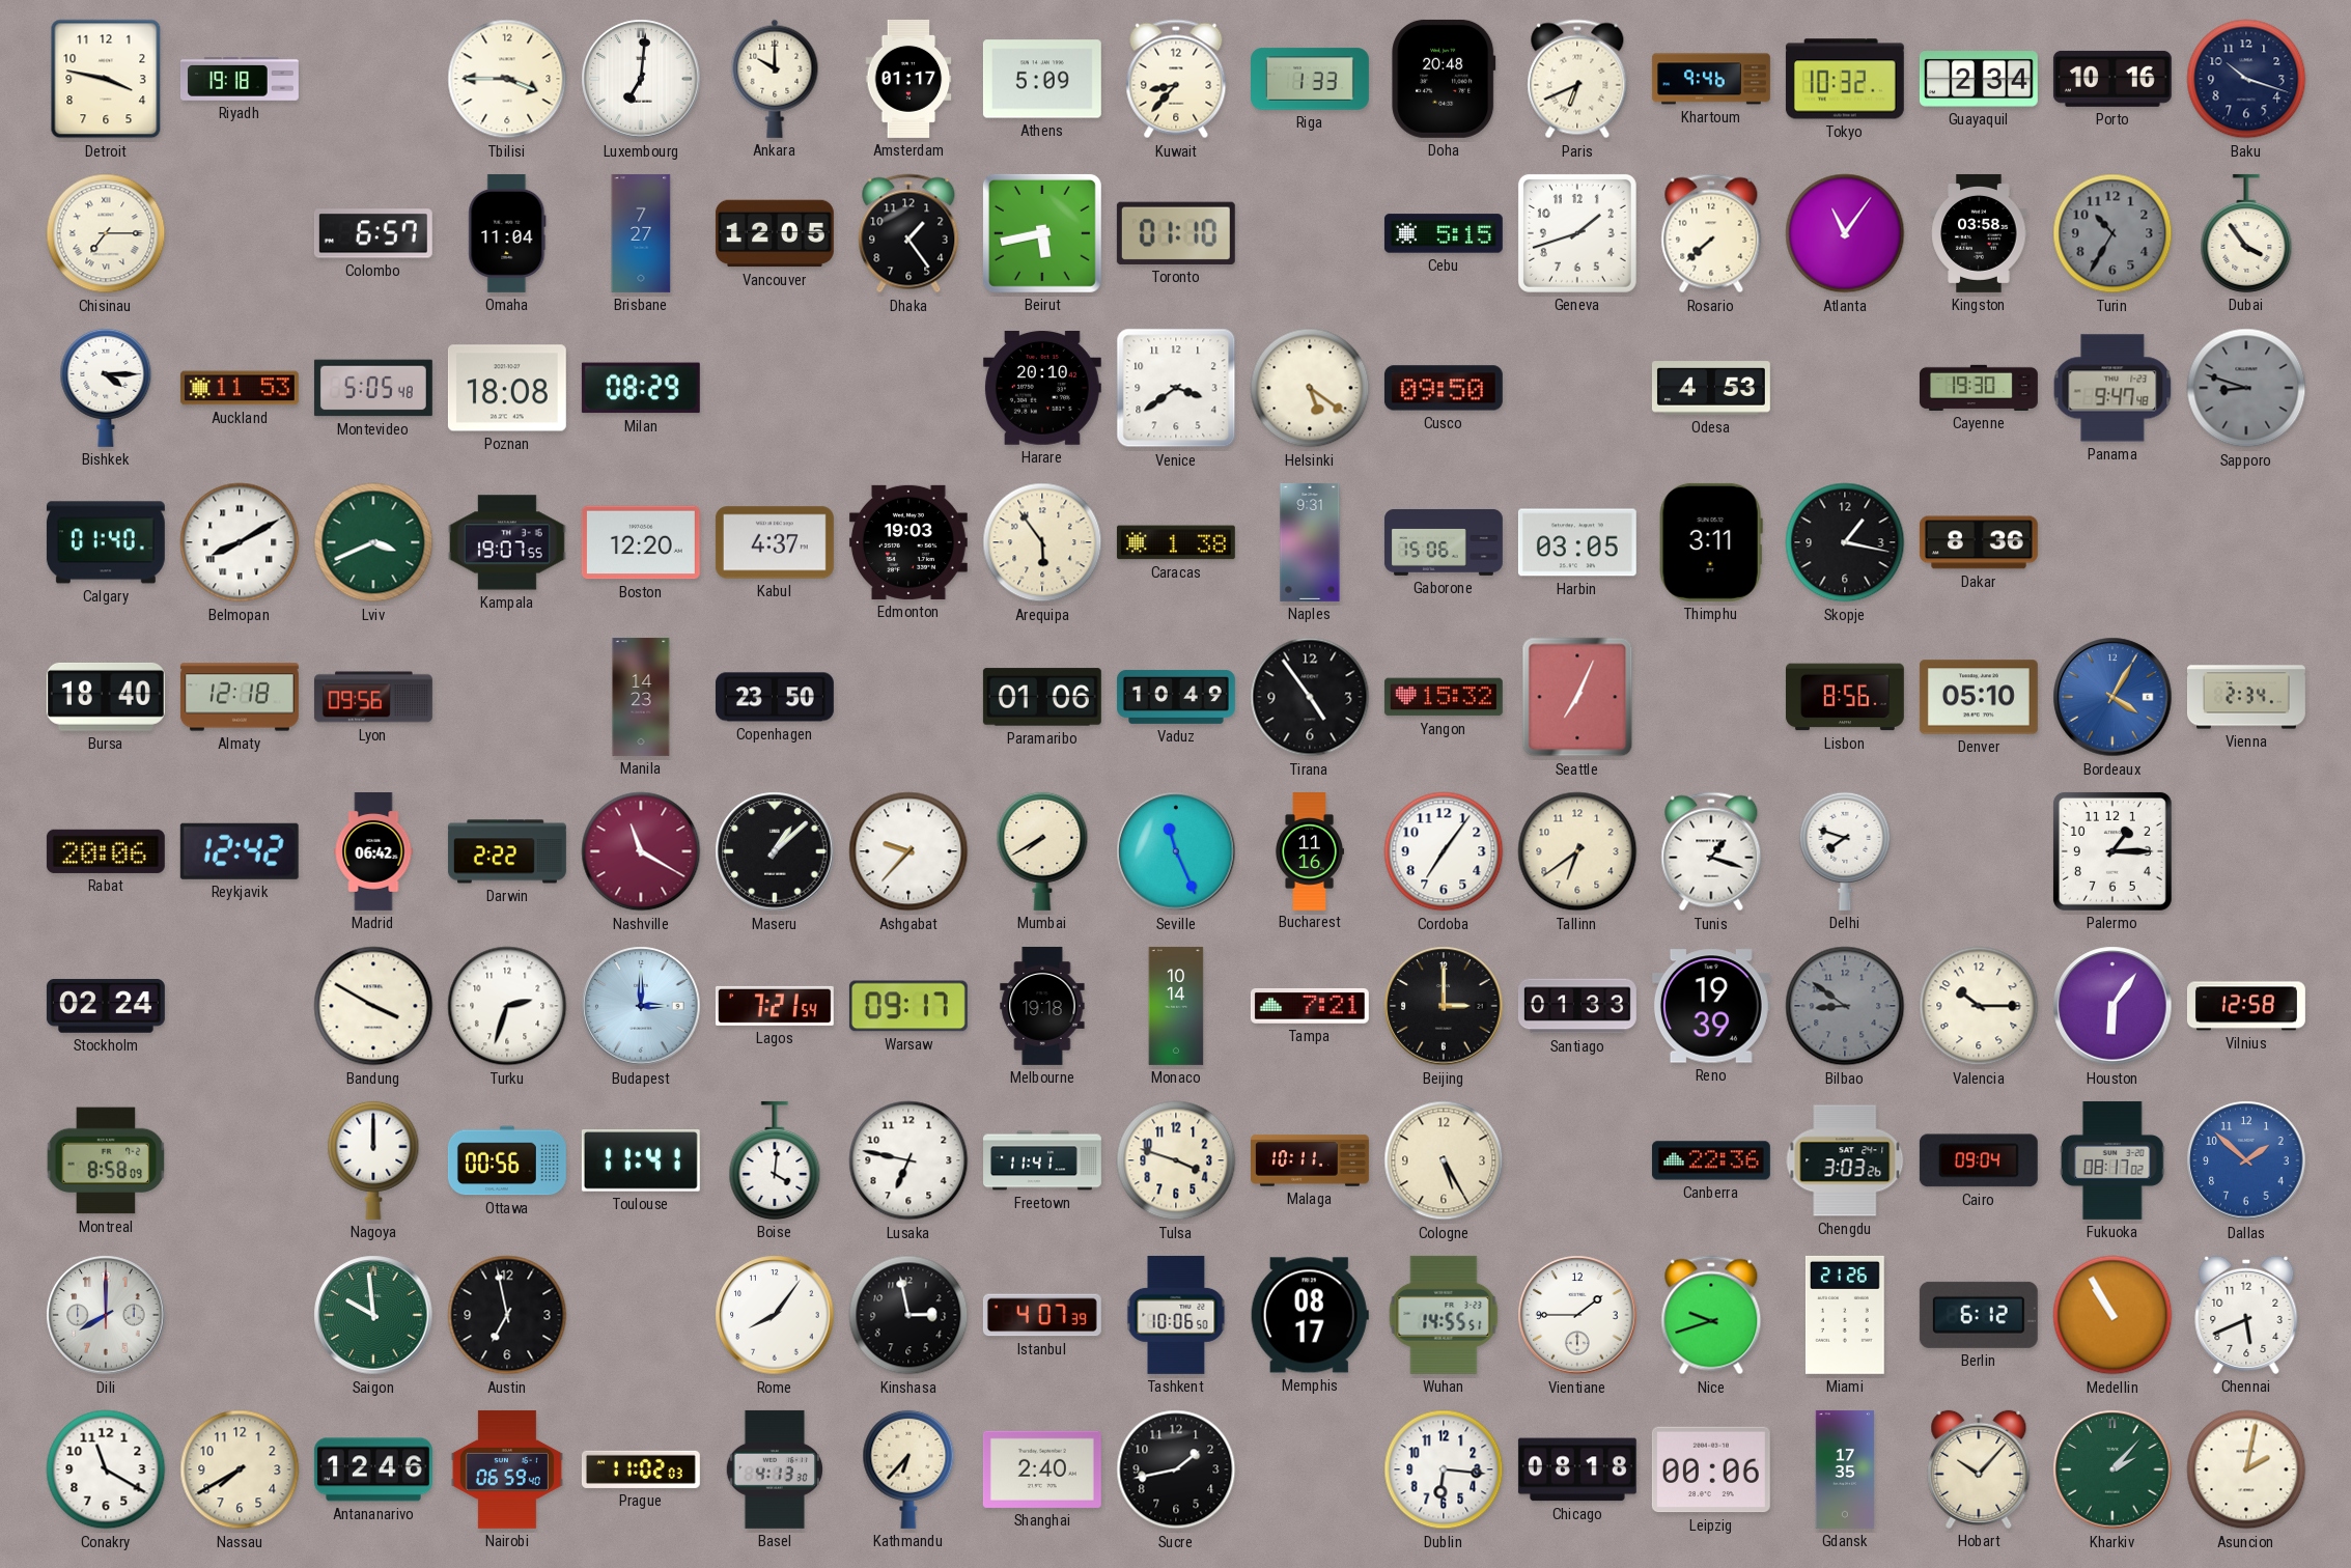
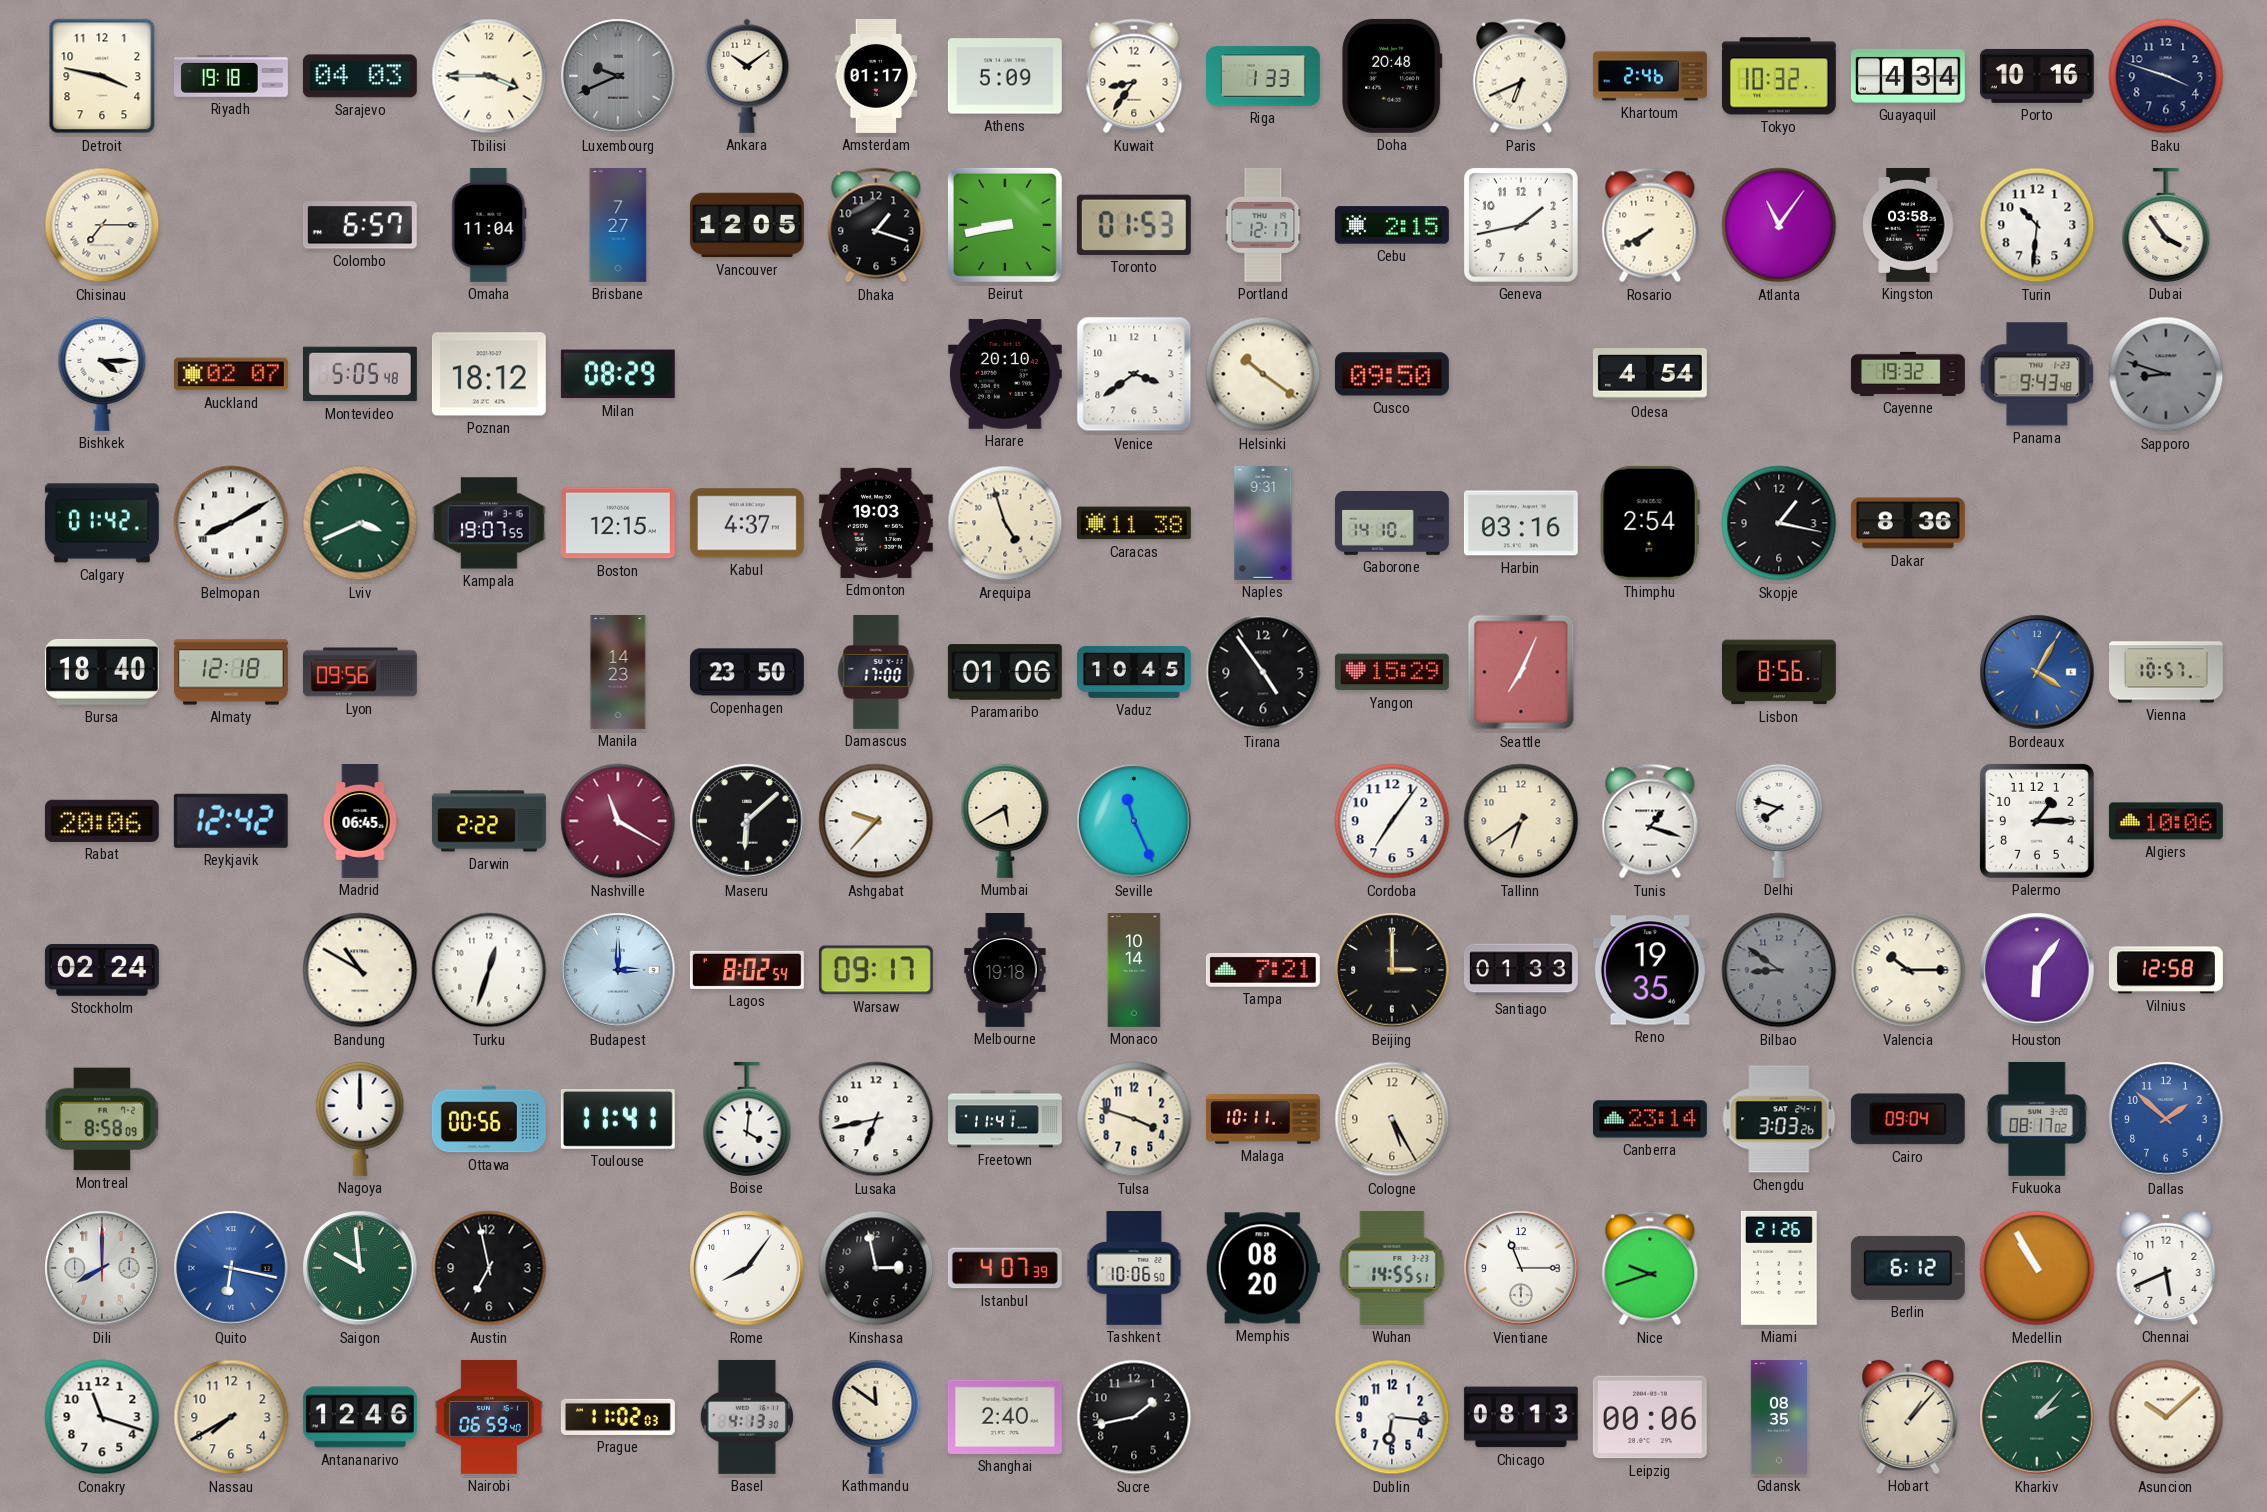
Sarajevo: none -> 04:03 (360, 76)
Luxembourg: 7:01 -> 9:41 (618, 76)
Luxembourg dial: white -> grey (618, 76)
Ankara: 10:00 -> 10:09 (747, 76)
Kuwait: 8:37 -> 8:36 (1134, 76)
Khartoum: 9:46 -> 2:46 (1650, 76)
Guayaquil: 2:34 -> 4:34 (1908, 77)
Baku: 10:18 -> 3:48 (2166, 76)
Dhaka: 1:24 -> 1:18 (876, 225)
Beirut: 5:43 -> 8:43 (1005, 225)
Toronto: 01:10 -> 01:53 (1134, 225)
Portland: none -> 12:17 (1263, 225)
Cebu: 5:15 -> 2:15 (1392, 225)
Geneva: 1:42 -> 1:43 (1521, 225)
Rosario: 7:38 -> 7:40 (1650, 225)
Turin: 10:35 -> 10:31 (2037, 225)
Turin dial: grey -> white (2037, 225)
Auckland: 11:53 -> 02:07 (231, 374)
Poznan: 18:08 -> 18:12 (489, 374)
Helsinki: 5:21 -> 10:21 (1263, 374)
Odesa: 4:53 -> 4:54 (1650, 374)
Cayenne: 19:30 -> 19:32 (1908, 374)
Panama: 9:47 -> 9:43 (2037, 374)
Calgary: 01:40 -> 01:42 (102, 523)
Boston: 12:20 -> 12:15 (618, 523)
Arequipa: 5:54 -> 4:57 (1005, 523)
Caracas: 1:38 -> 11:38 (1134, 523)
Gaborone: 15:06 -> 14:10 (1392, 523)
Harbin: 03:05 -> 03:16 (1521, 523)
Thimphu: 3:11 -> 2:54 (1650, 523)
Damascus: none -> 17:00 (876, 672)
Vaduz: 10:49 -> 10:45 (1134, 672)
Yangon: 15:32 -> 15:29 (1392, 672)
Denver: 05:10 -> none (1979, 697)
Vienna: 2:34 -> 10:57 (2167, 672)
Madrid: 06:42 -> 06:45 (360, 822)
Maseru: 1:08 -> 6:08 (747, 821)
Mumbai: 7:40 -> 5:40 (1005, 821)
Bucharest: 11:16 -> none (1310, 851)
Algiers: none -> 10:06 (2166, 821)
Bandung: 3:50 -> 10:50 (360, 970)
Turku: 2:33 -> 12:33 (489, 970)
Lagos: 7:21 -> 8:02 (747, 970)
Reno: 19:39 -> 19:35 (1650, 970)
Lusaka: 6:47 -> 6:43 (876, 1119)
Canberra: 22:36 -> 23:14 (1650, 1119)
Quito: none -> 6:17 (231, 1268)
Memphis: 08:17 -> 08:20 (1263, 1268)
Vientiane: 1:45 -> 11:15 (1521, 1268)
Conakry: 11:20 -> 11:18 (102, 1417)
Kathmandu: 6:37 -> 11:51 (876, 1417)
Chicago: 08:18 -> 08:13 (1521, 1417)
Gdansk: 17:35 -> 08:35 (1778, 1417)
Hobart: 10:07 -> 1:07 (1908, 1417)
Asuncion: 2:02 -> 10:08 (2166, 1417)
